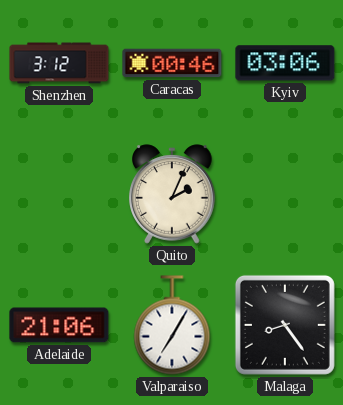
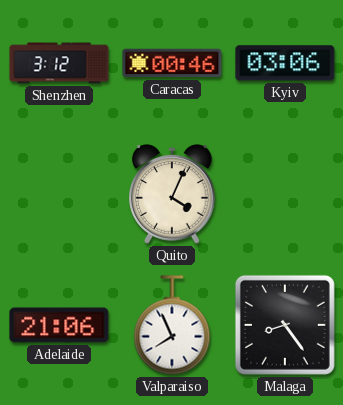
Quito: 2:04 -> 4:04 (172, 194)
Valparaiso: 7:05 -> 7:56 (172, 325)
